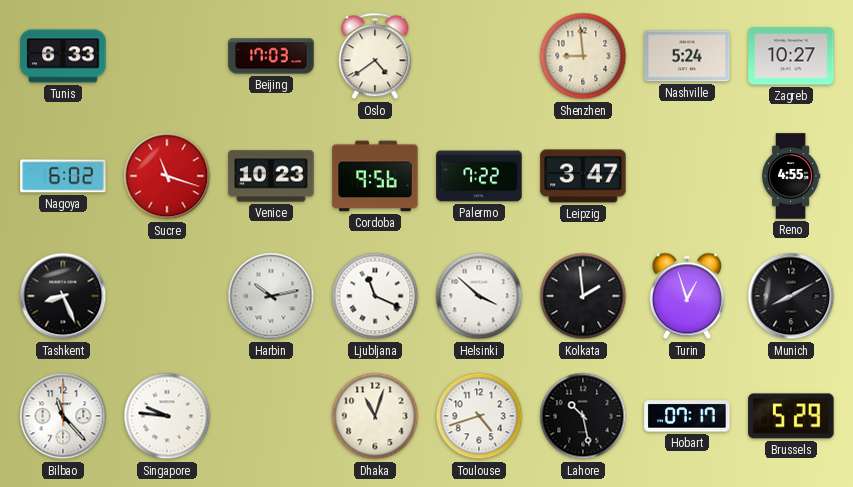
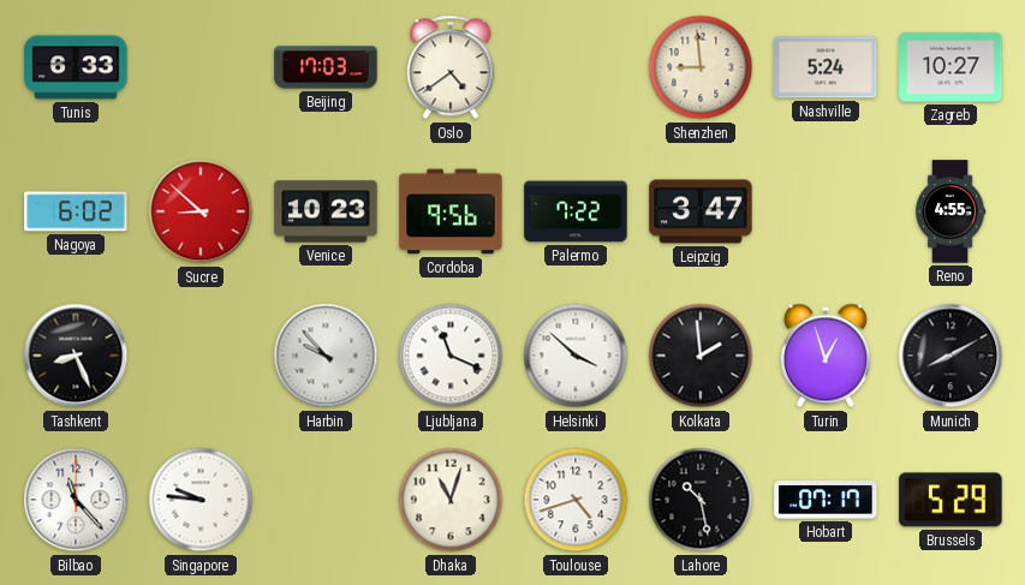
Sucre: 11:18 -> 8:52 (201, 211)
Harbin: 10:13 -> 9:53 (326, 356)
